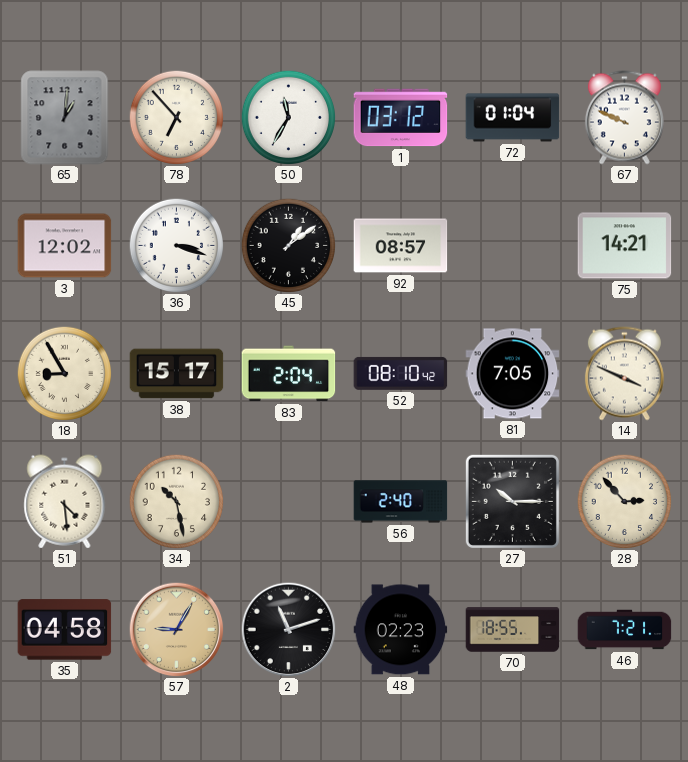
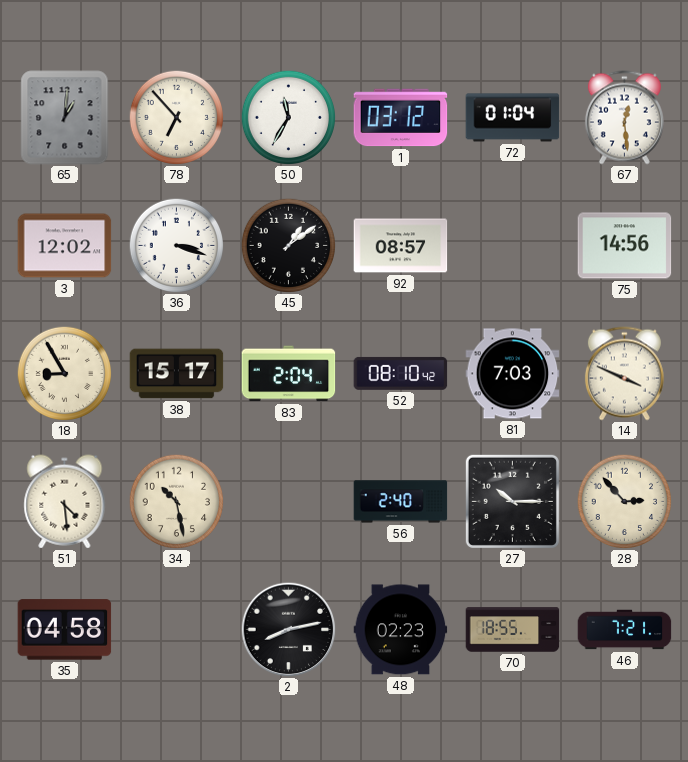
67: 9:49 -> 12:29 (624, 118)
75: 14:21 -> 14:56 (625, 246)
81: 7:05 -> 7:03 (513, 374)
57: 9:05 -> none (176, 629)
2: 11:12 -> 8:13 (288, 629)
